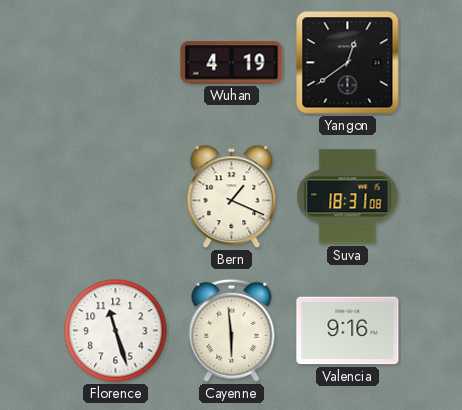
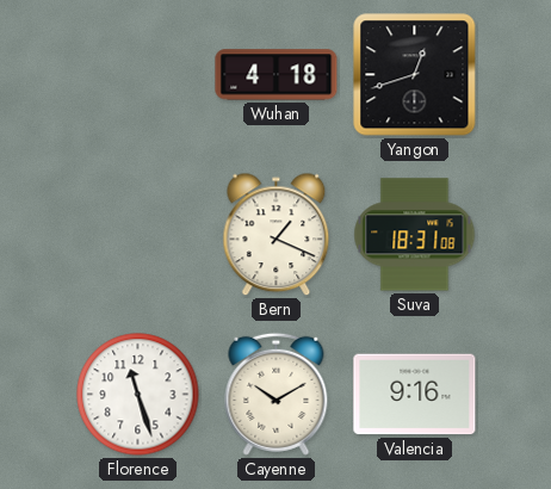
Wuhan: 4:19 -> 4:18 (277, 75)
Yangon: 12:39 -> 12:42 (415, 75)
Cayenne: 5:59 -> 10:10 (277, 394)
